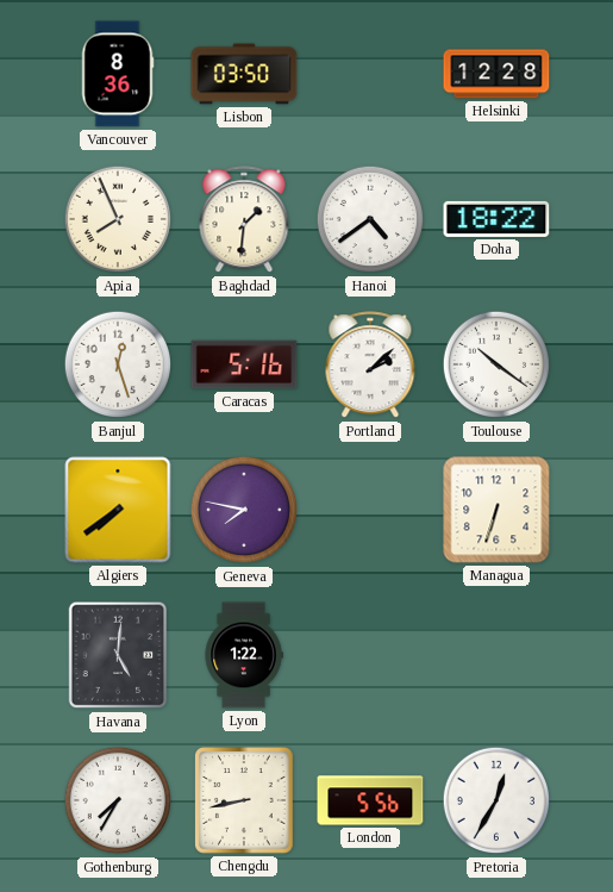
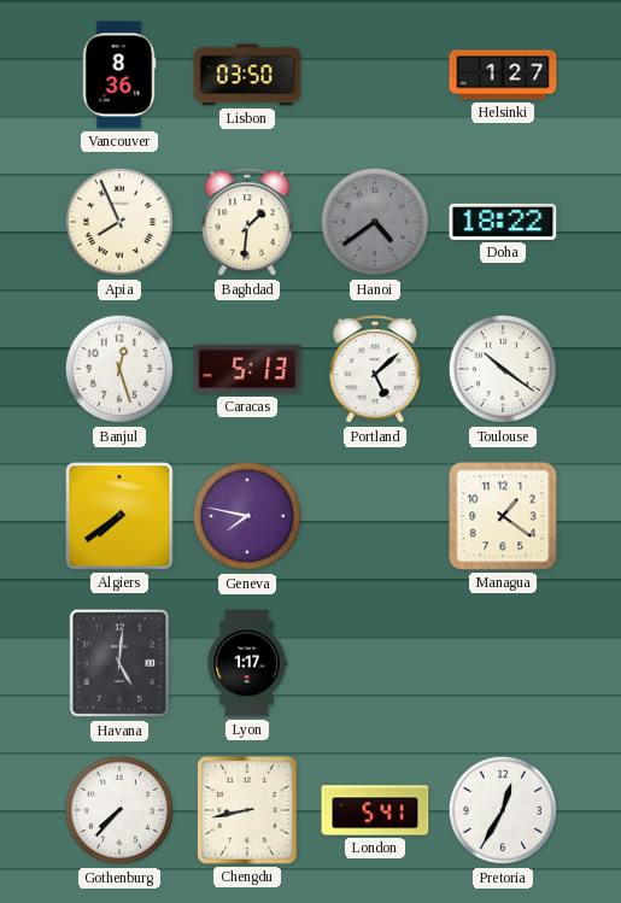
Helsinki: 12:28 -> 1:27 (503, 75)
Hanoi dial: white -> grey (375, 222)
Caracas: 5:16 -> 5:13 (247, 369)
Portland: 2:08 -> 5:08 (375, 370)
Managua: 6:33 -> 1:21 (503, 516)
Lyon: 1:22 -> 1:17 (247, 663)
Gothenburg: 7:35 -> 7:37 (119, 810)
London: 5:56 -> 5:41 (375, 810)
